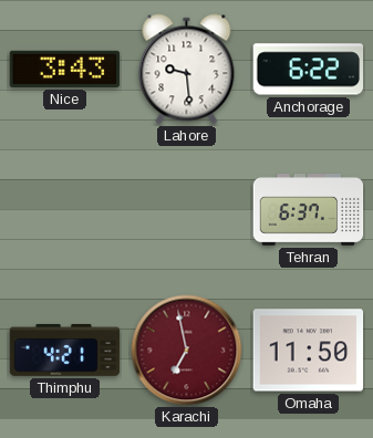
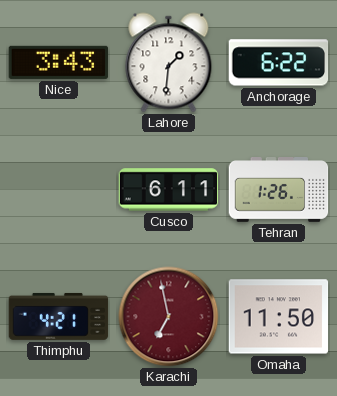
Lahore: 9:29 -> 1:31 (169, 63)
Cusco: none -> 6:11 (169, 190)
Tehran: 6:37 -> 1:26 (279, 190)
